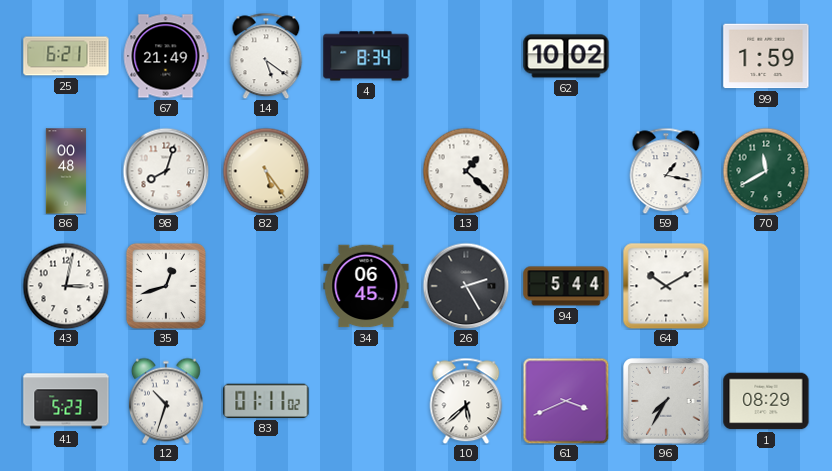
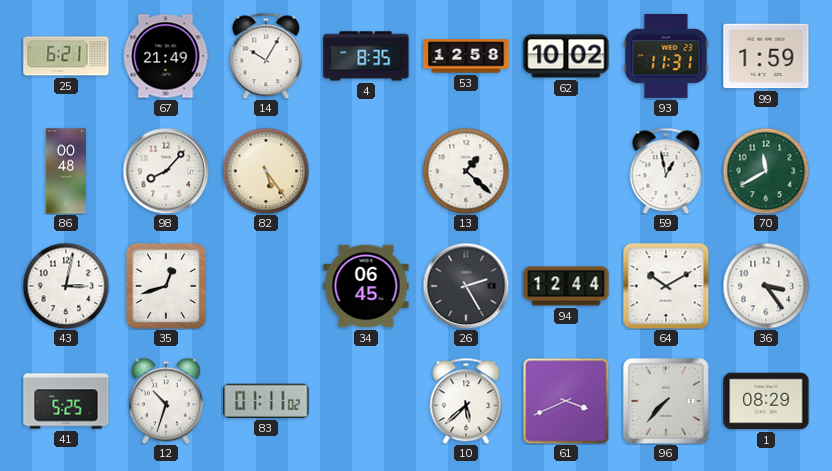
14: 5:21 -> 10:05 (266, 56)
4: 8:34 -> 8:35 (366, 56)
53: none -> 12:58 (466, 56)
93: none -> 11:31 (666, 56)
98: 8:03 -> 8:07 (166, 171)
59: 1:17 -> 12:58 (666, 171)
94: 5:44 -> 12:44 (566, 286)
36: none -> 3:24 (766, 286)
41: 5:23 -> 5:25 (66, 401)
96: 7:35 -> 7:37 (666, 401)
